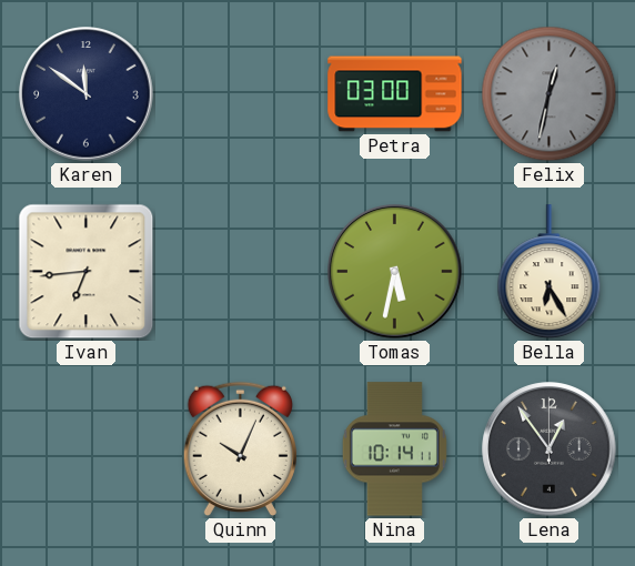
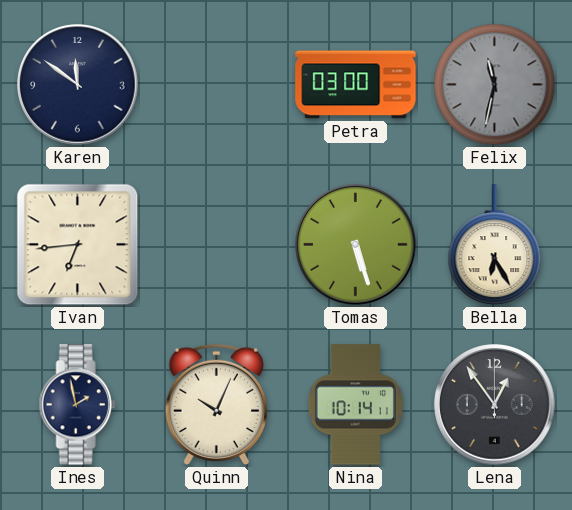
Felix: 12:32 -> 11:32 (495, 85)
Tomas: 5:32 -> 5:27 (356, 245)
Ines: none -> 1:58 (77, 405)
